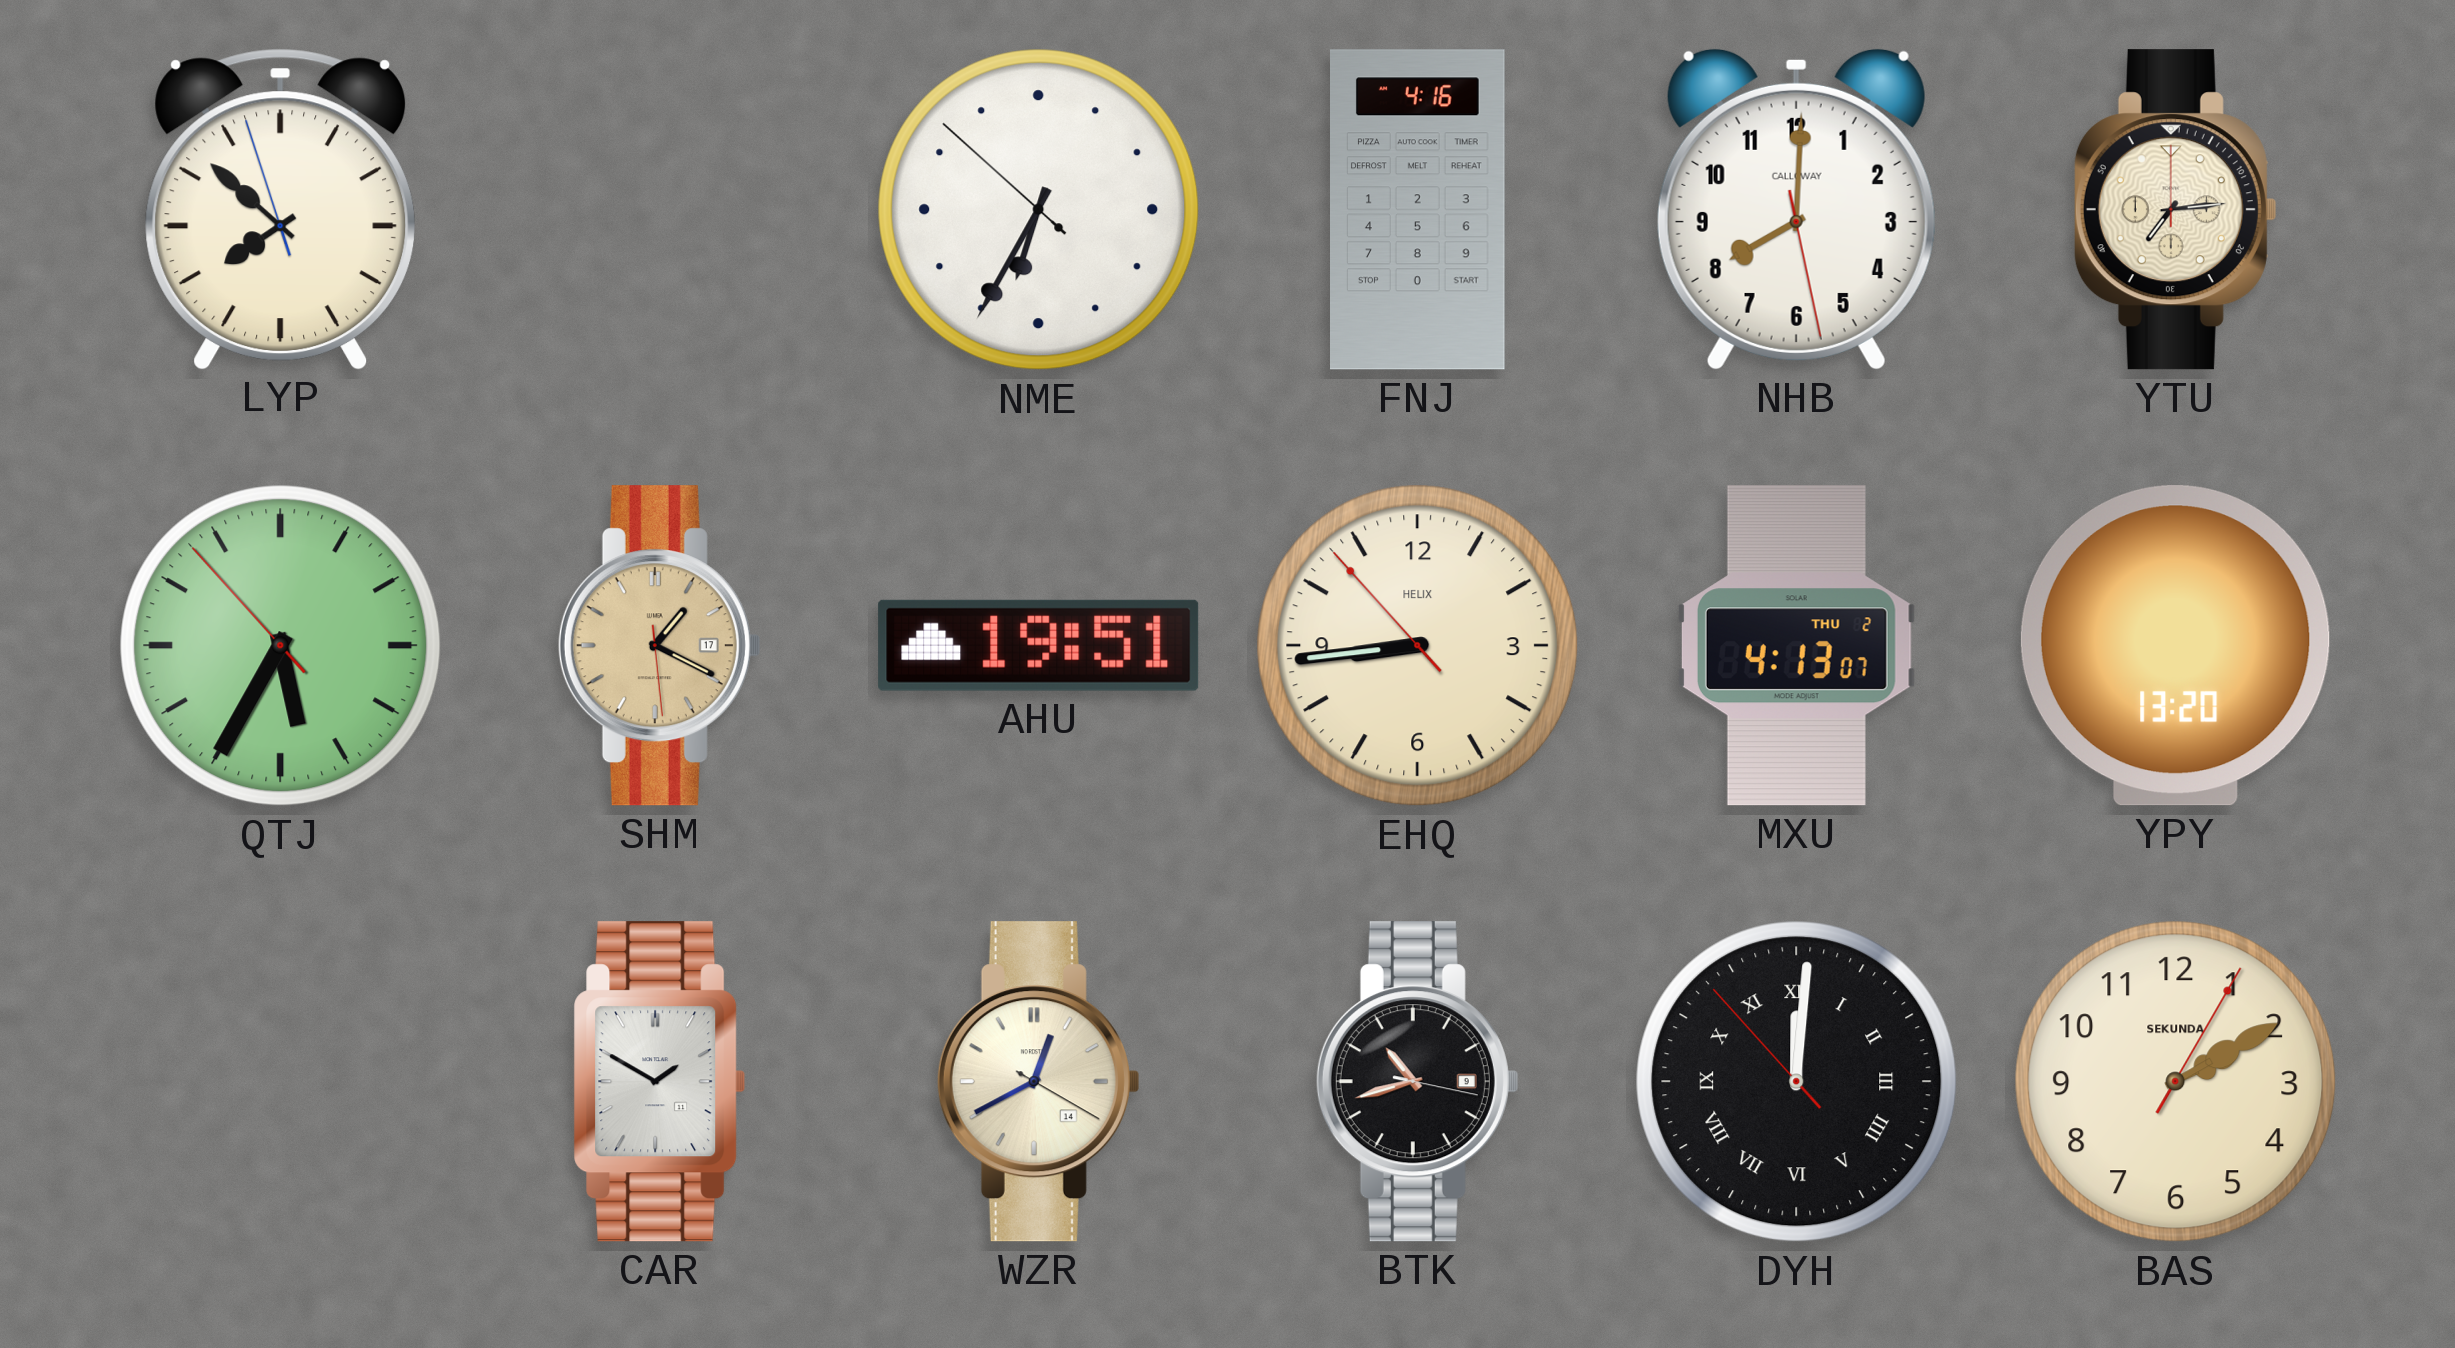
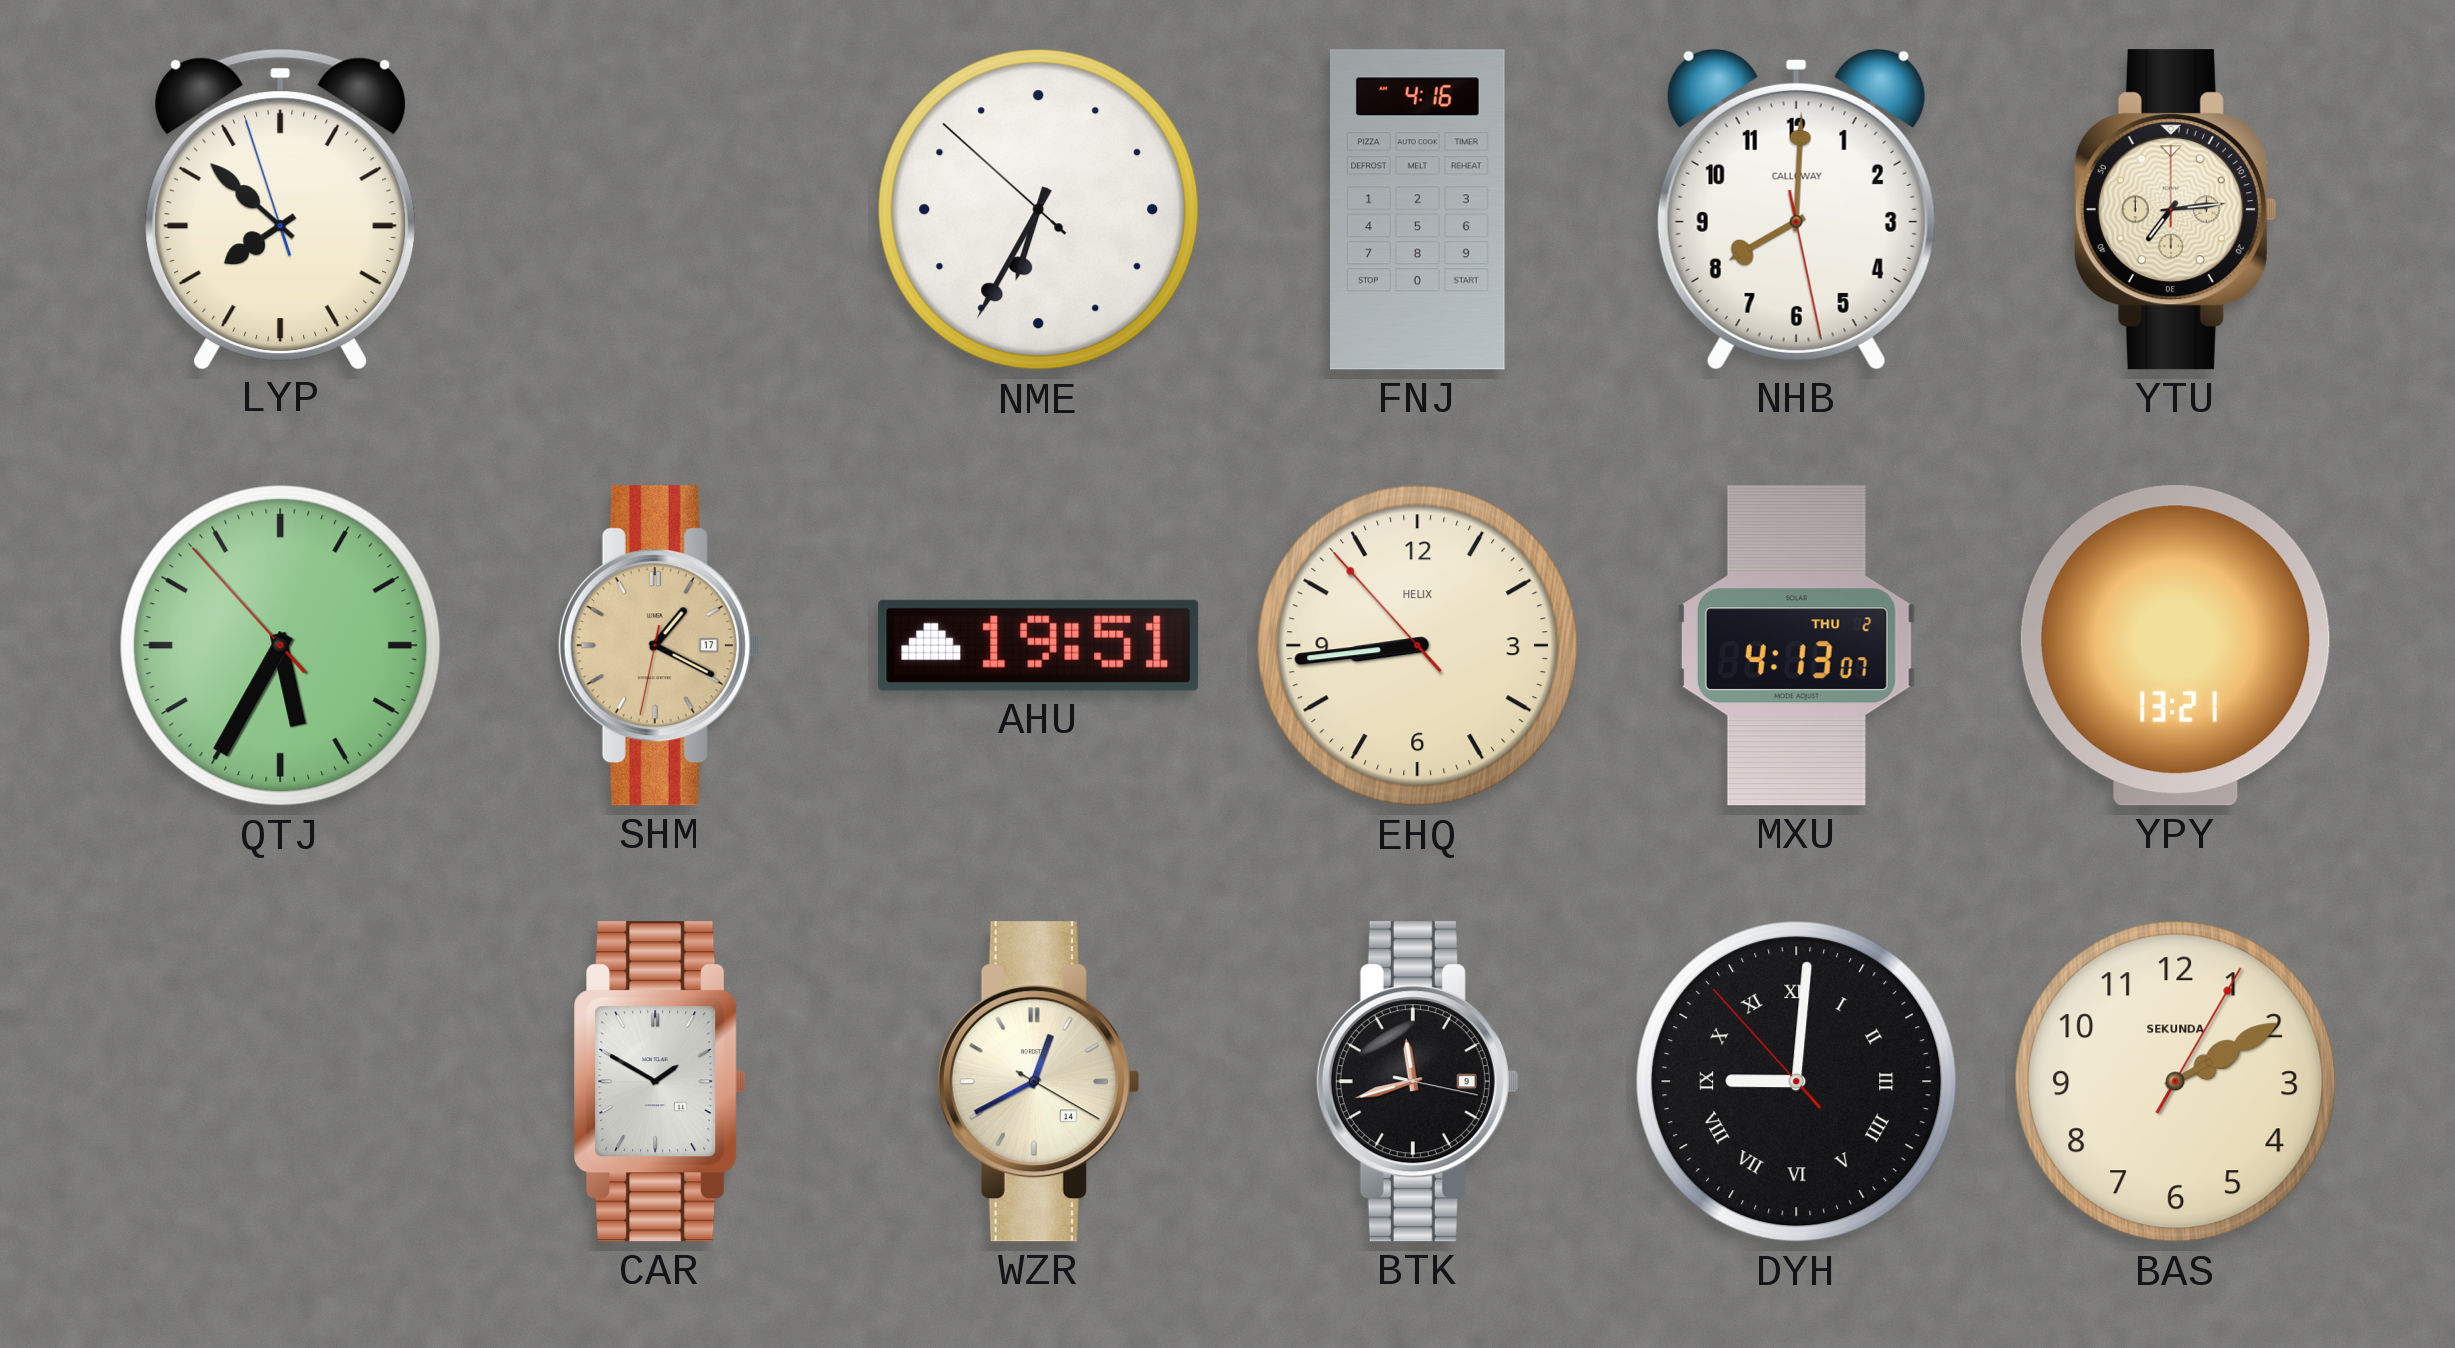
SHM: 1:19:29 -> 1:19:32 (659, 646)
YPY: 13:20 -> 13:21 (2175, 646)
BTK: 10:42 -> 11:42 (1417, 1082)
DYH: 12:00 -> 9:00 (1797, 1082)
